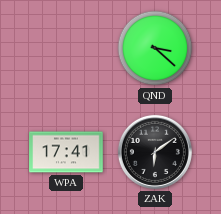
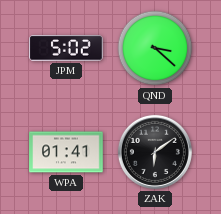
JPM: none -> 5:02 (66, 48)
WPA: 17:41 -> 01:41 (66, 152)
